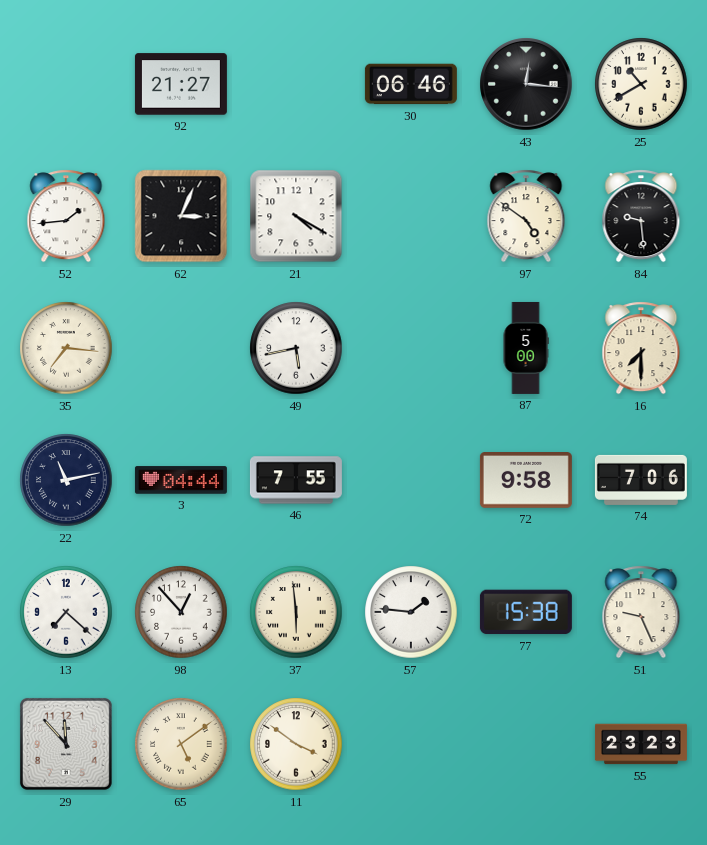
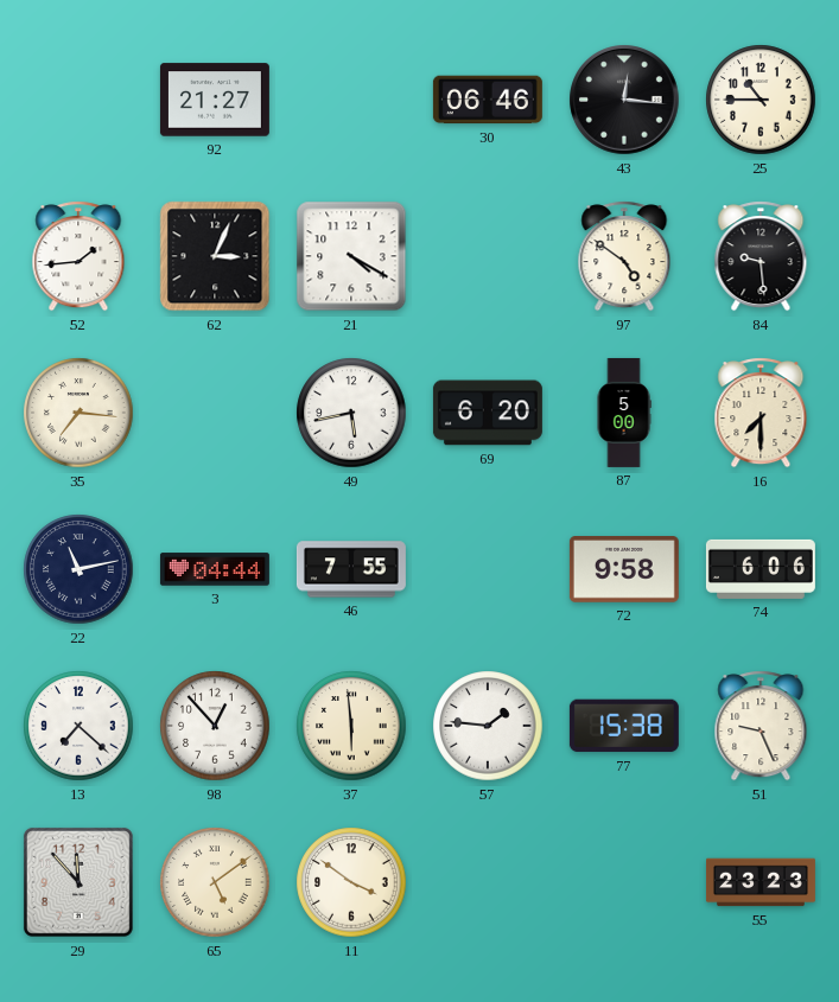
25: 10:40 -> 10:45 (761, 100)
69: none -> 6:20 (488, 413)
74: 7:06 -> 6:06 (761, 569)
